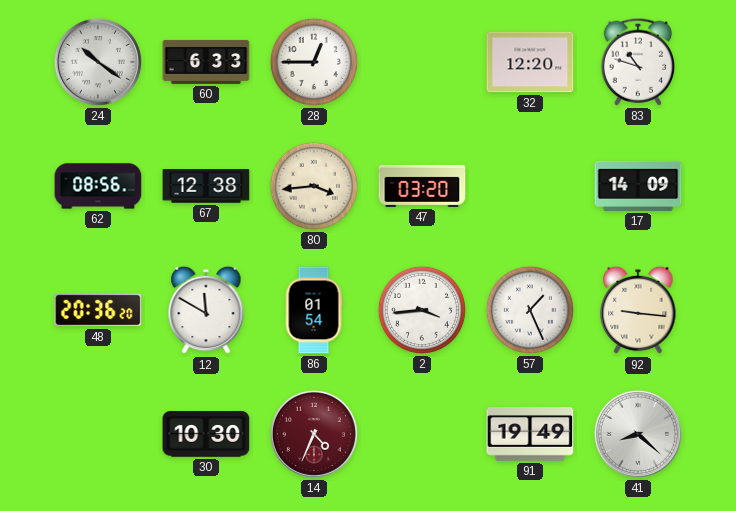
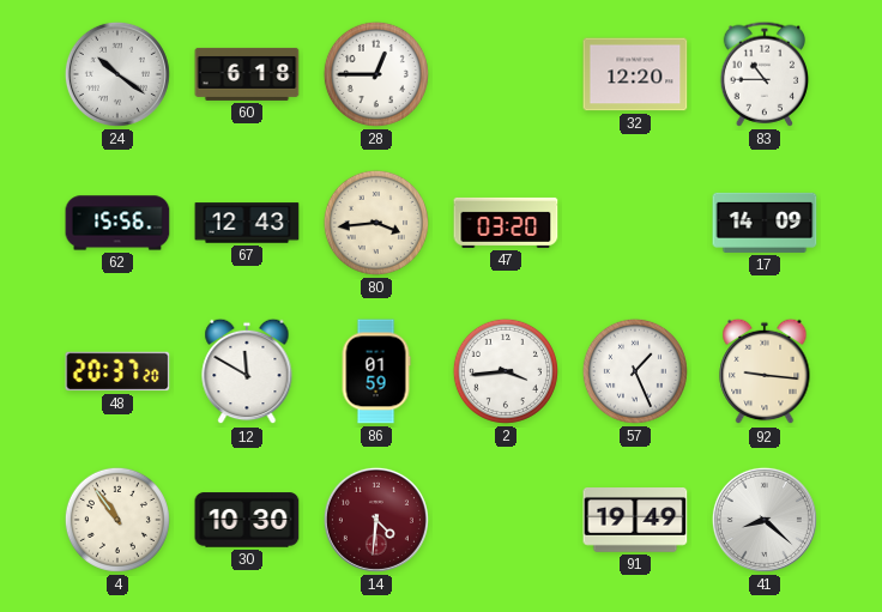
60: 6:33 -> 6:18 (247, 74)
83: 10:48 -> 10:45 (765, 74)
62: 08:56 -> 15:56 (117, 223)
67: 12:38 -> 12:43 (247, 223)
48: 20:36 -> 20:37 (117, 371)
86: 01:54 -> 01:59 (376, 371)
4: none -> 10:54 (117, 520)
14: 4:34 -> 4:31 (376, 520)
